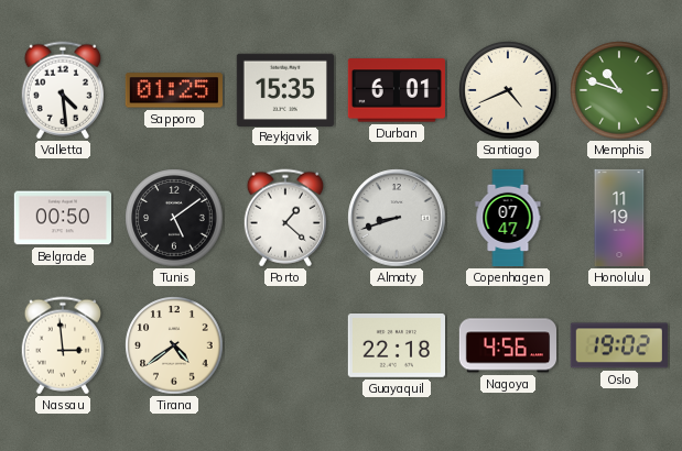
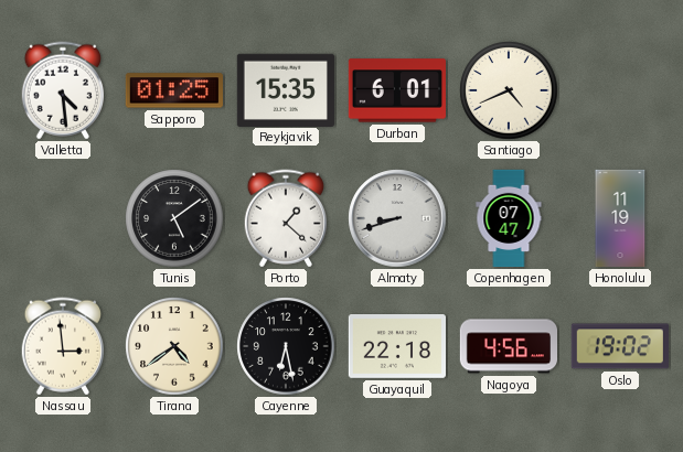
Memphis: 10:48 -> none (619, 90)
Belgrade: 00:50 -> none (62, 218)
Cayenne: none -> 6:28 (286, 346)
